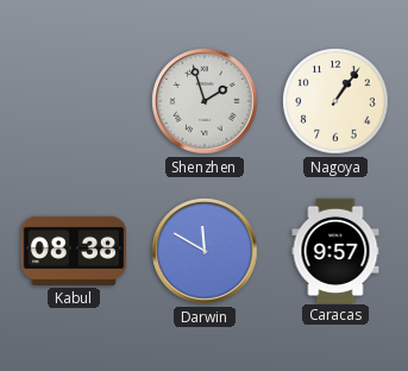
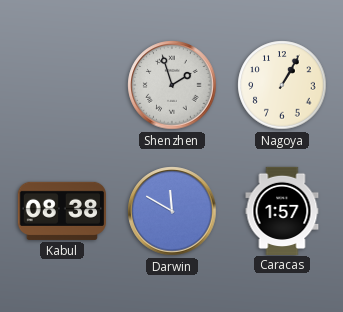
Nagoya: 1:06 -> 1:05 (282, 85)
Caracas: 9:57 -> 1:57 (282, 210)
